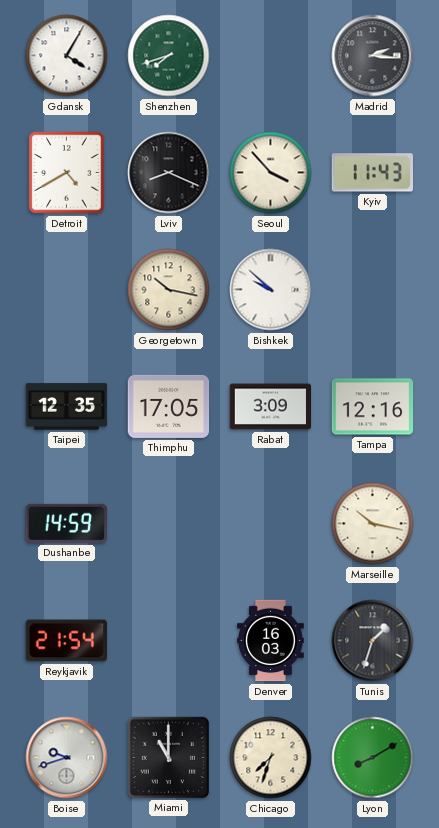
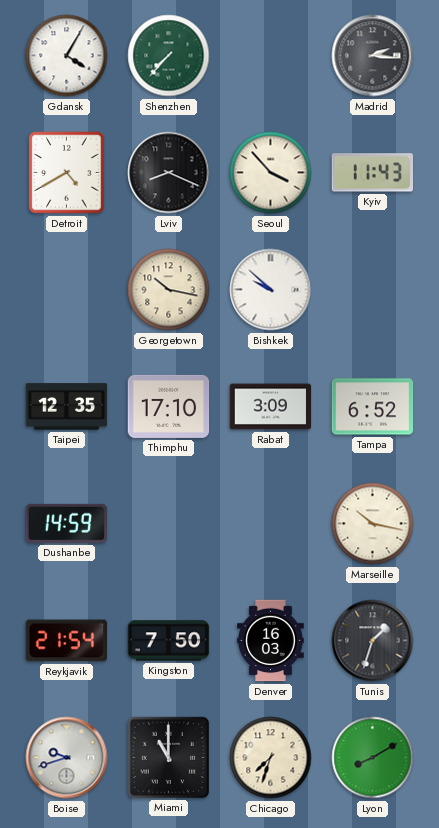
Shenzhen: 7:42 -> 7:37 (169, 56)
Thimphu: 17:05 -> 17:10 (169, 406)
Tampa: 12:16 -> 6:52 (373, 407)
Kingston: none -> 7:50 (169, 641)
